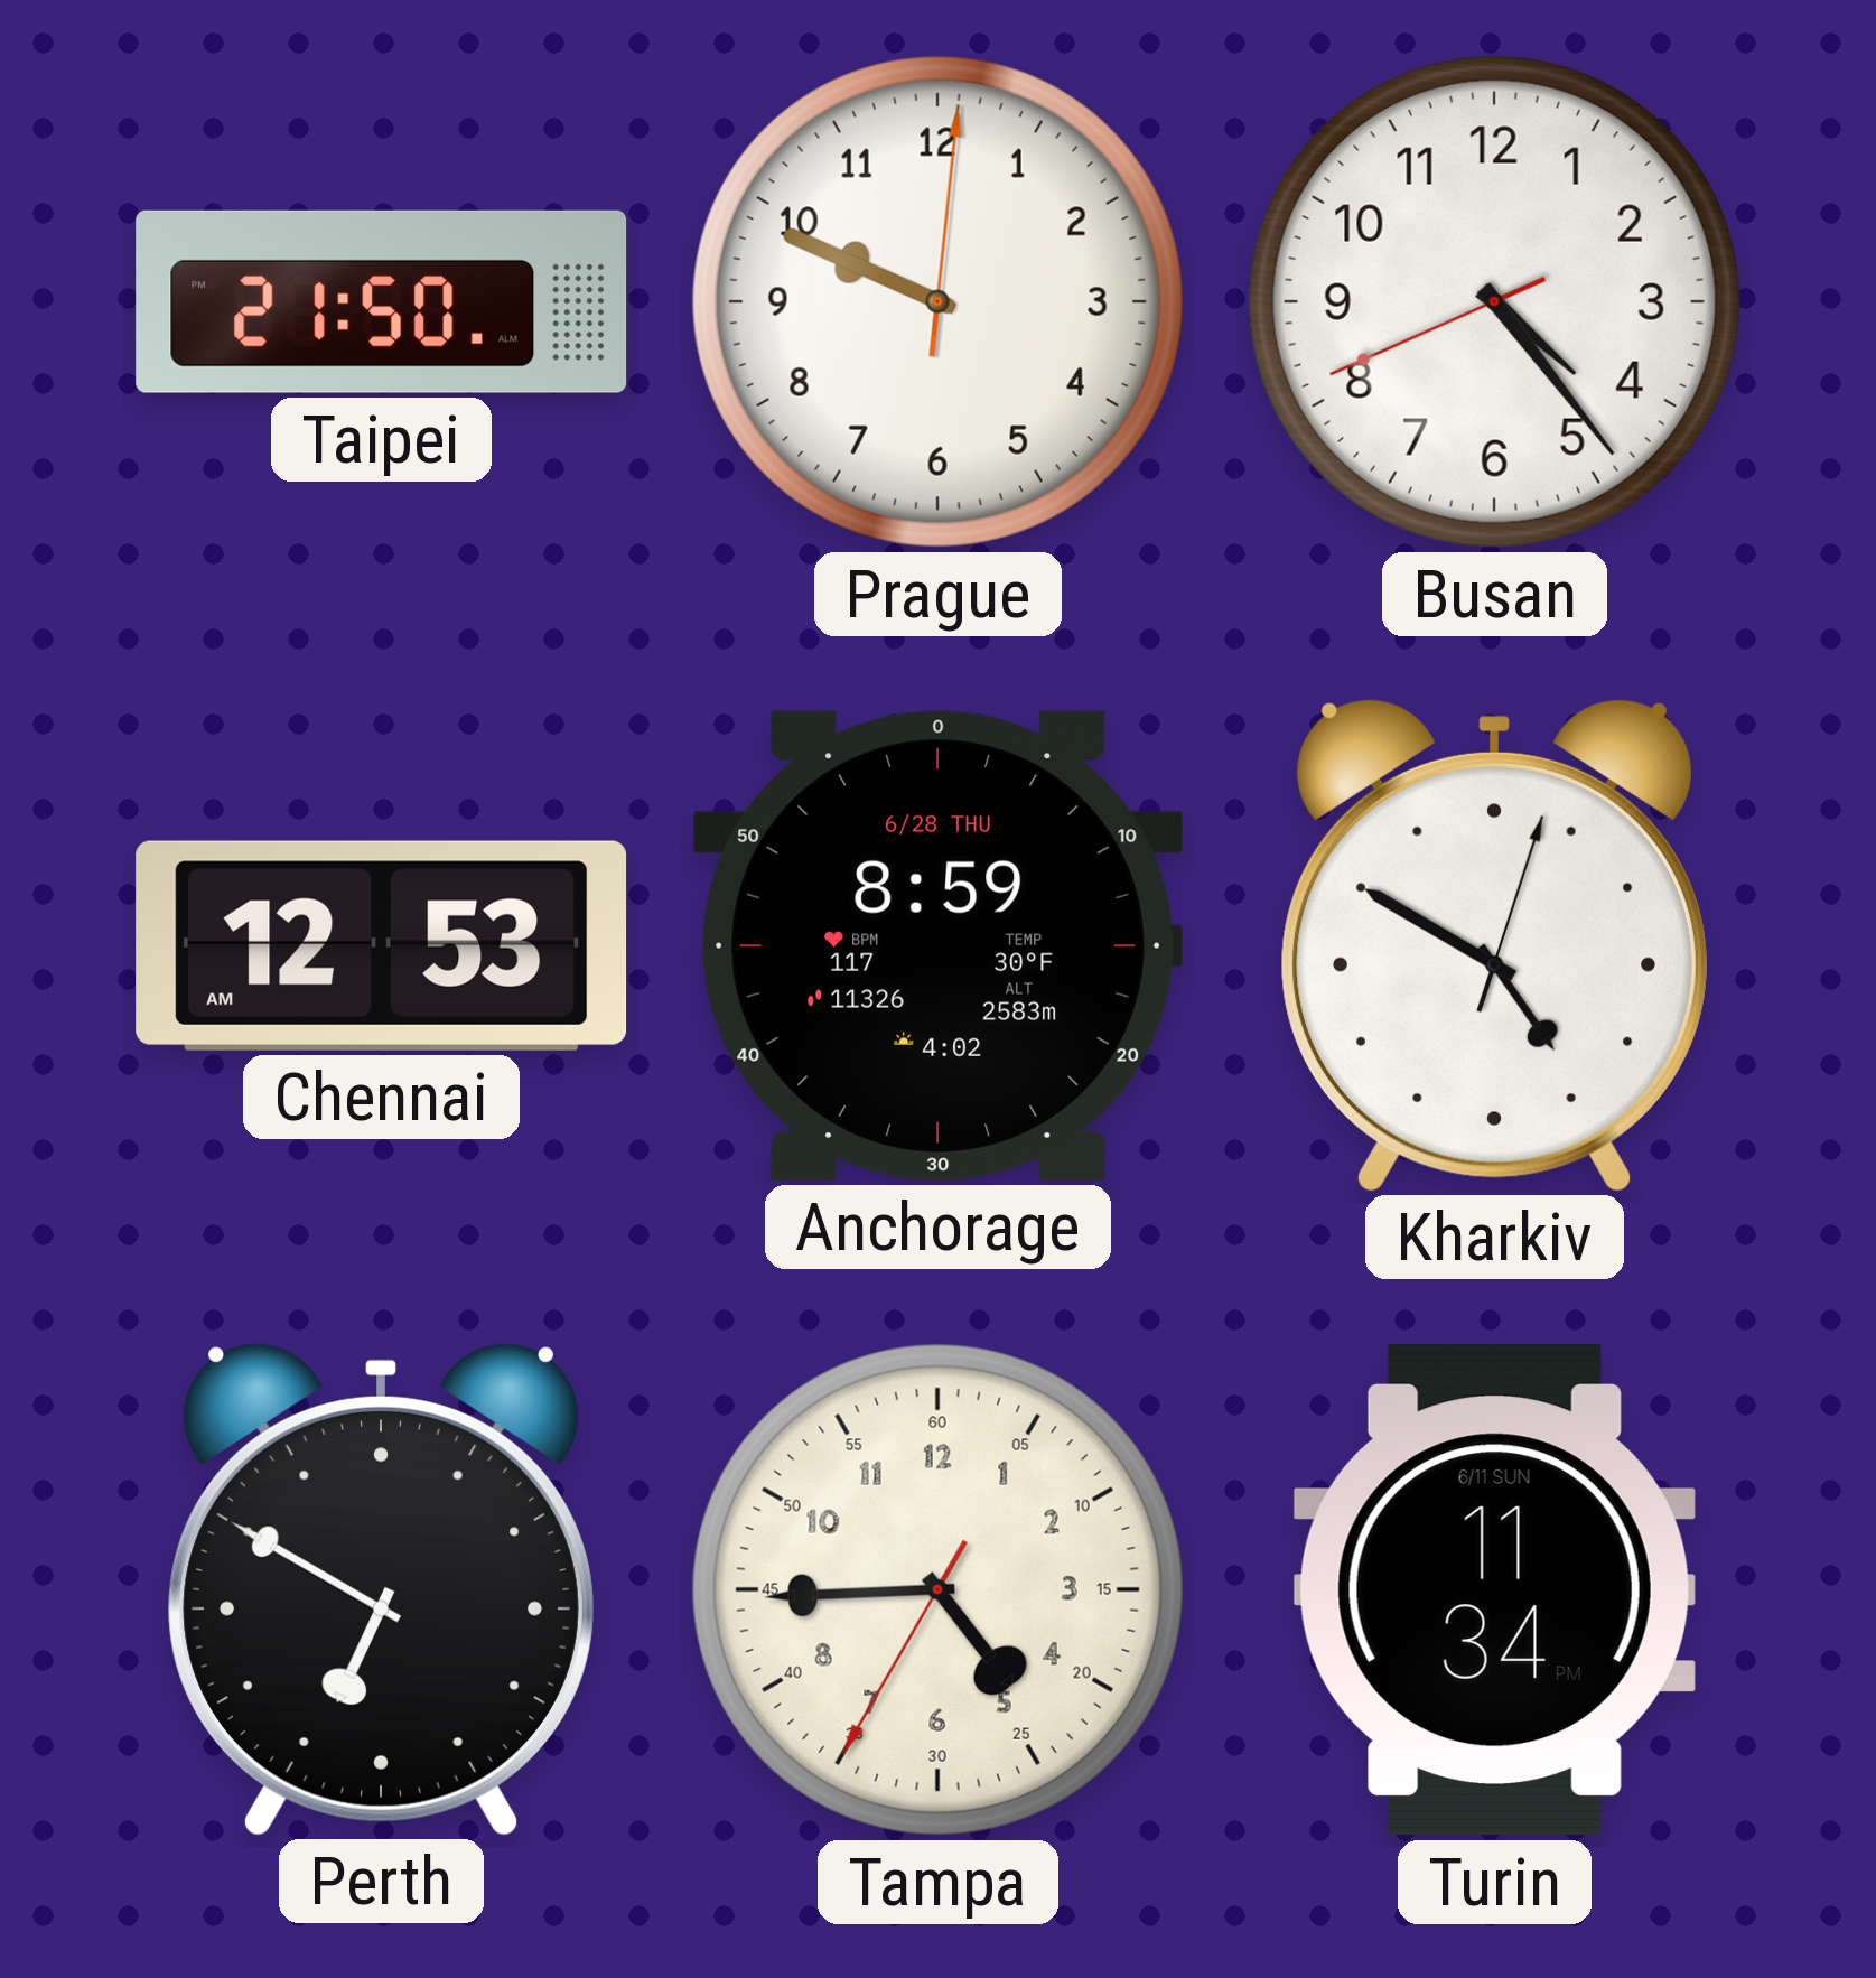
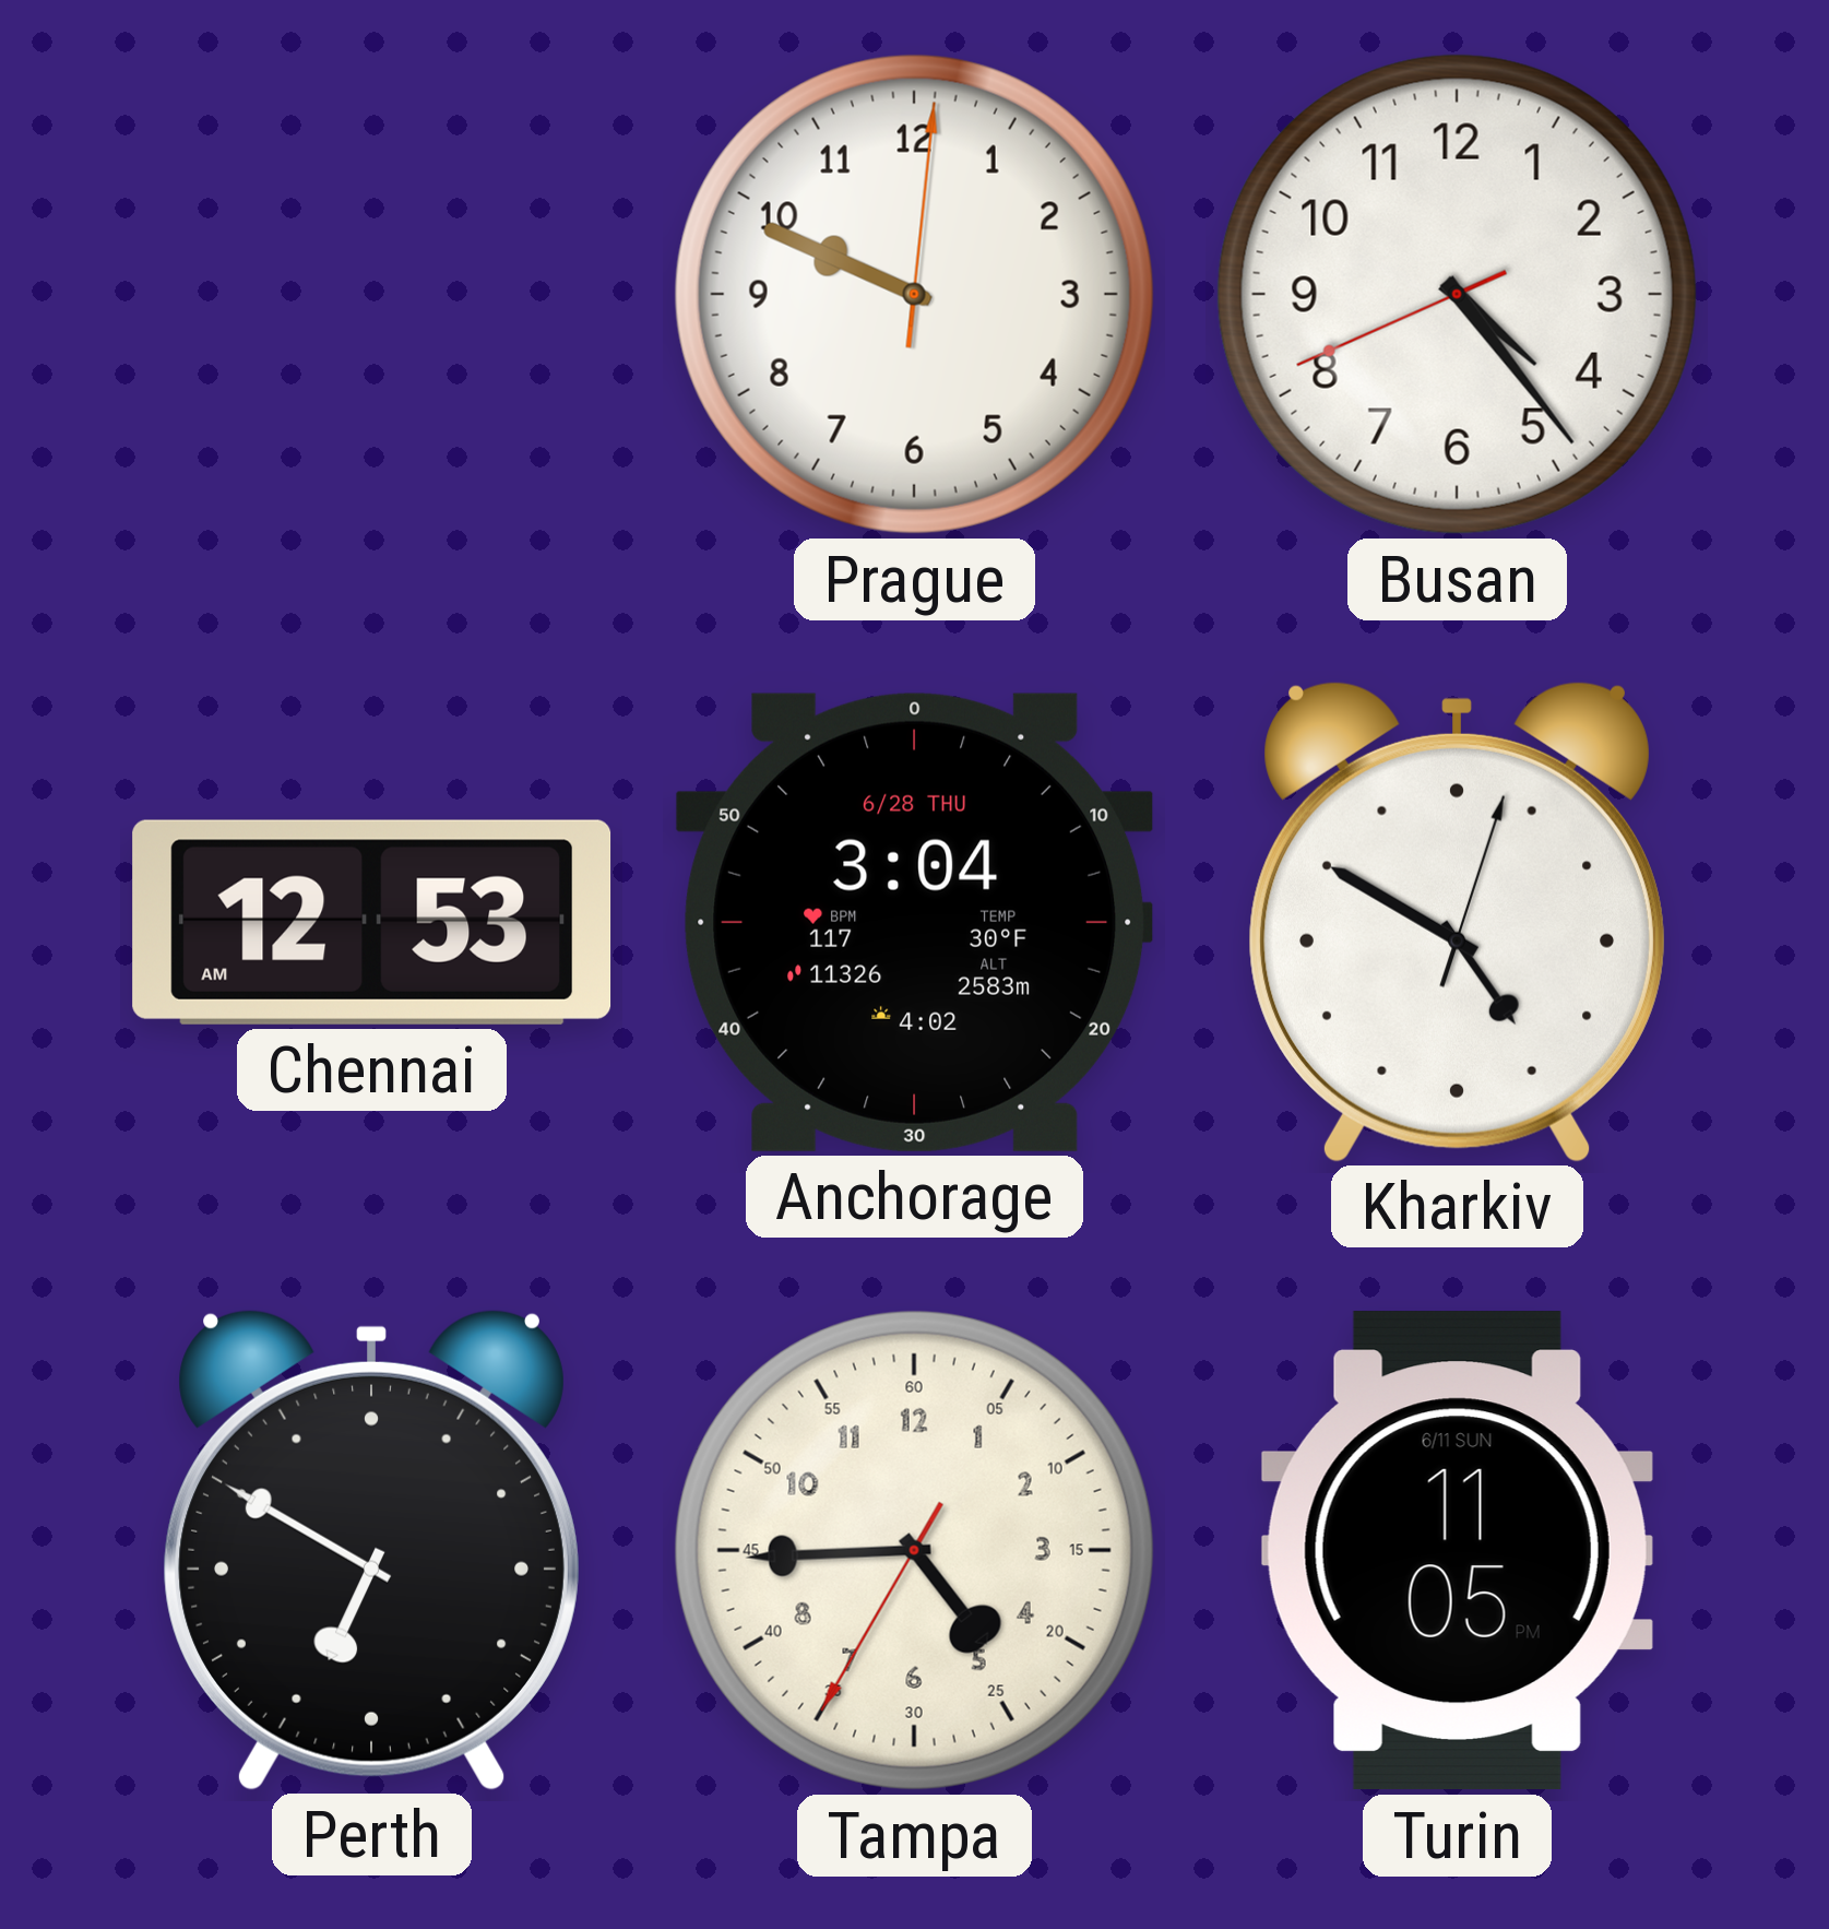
Taipei: 21:50 -> none (382, 301)
Anchorage: 8:59 -> 3:04 (915, 922)
Turin: 11:34 -> 11:05 (1457, 1551)
